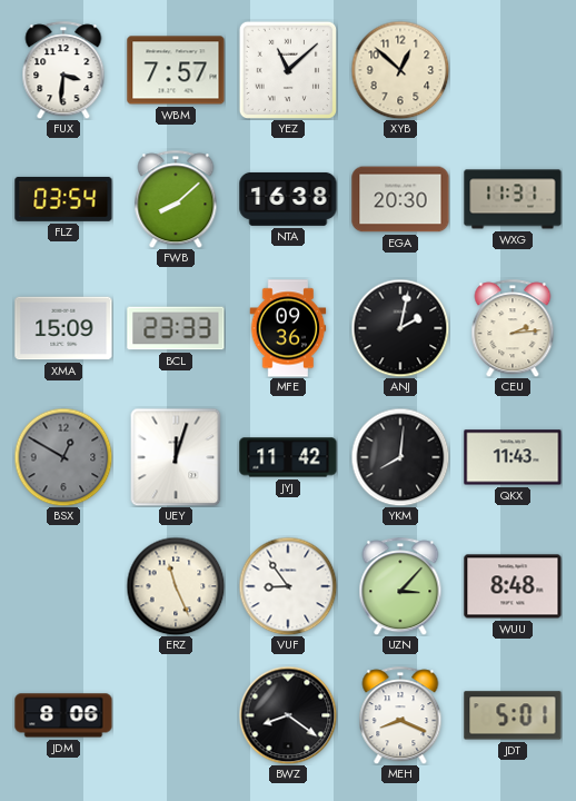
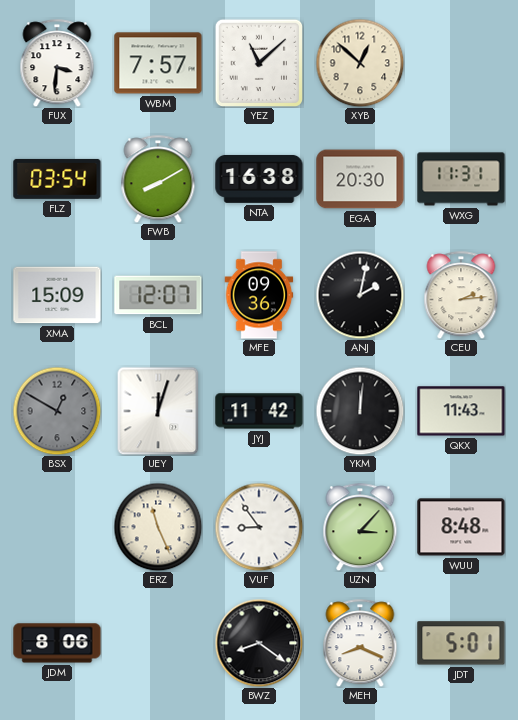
FWB: 8:08 -> 8:10 (158, 179)
BCL: 23:33 -> 12:07 (158, 295)
YKM: 8:01 -> 12:01 (360, 411)
